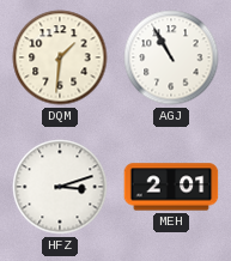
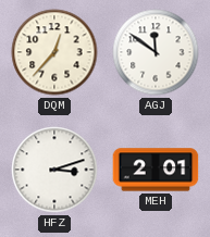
DQM: 1:31 -> 12:37 (54, 52)
AGJ: 10:55 -> 11:51 (156, 52)
